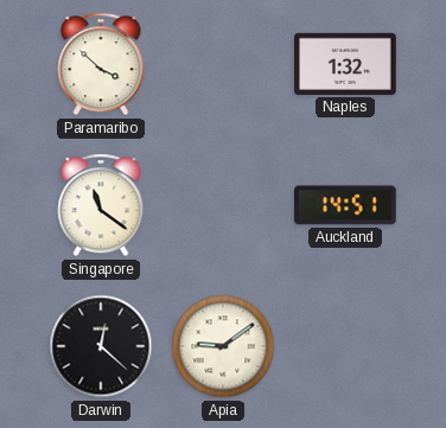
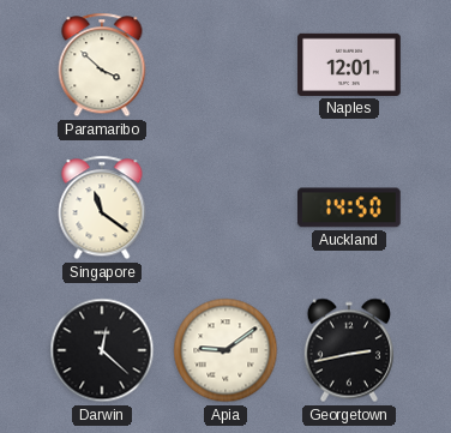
Naples: 1:32 -> 12:01 (349, 65)
Auckland: 14:51 -> 14:50 (350, 208)
Georgetown: none -> 2:43 (349, 350)
